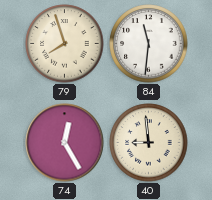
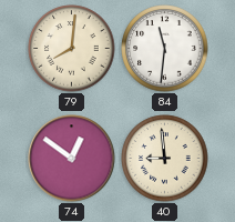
79: 7:57 -> 8:01 (72, 49)
74: 12:25 -> 12:51 (72, 159)
